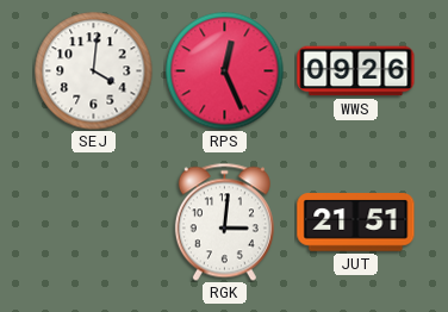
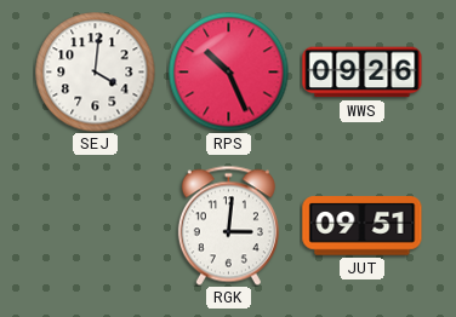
RPS: 12:26 -> 10:26 (229, 73)
JUT: 21:51 -> 09:51 (363, 226)
